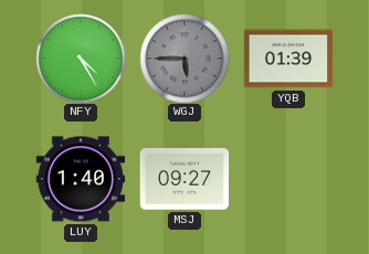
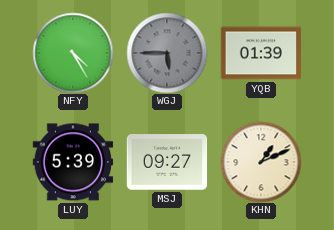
LUY: 1:40 -> 5:39 (73, 162)
KHN: none -> 1:11 (261, 162)
